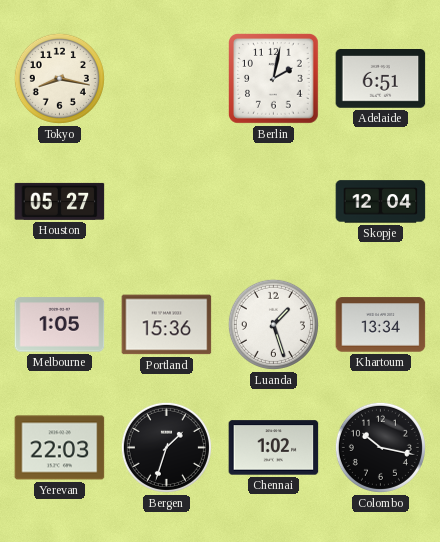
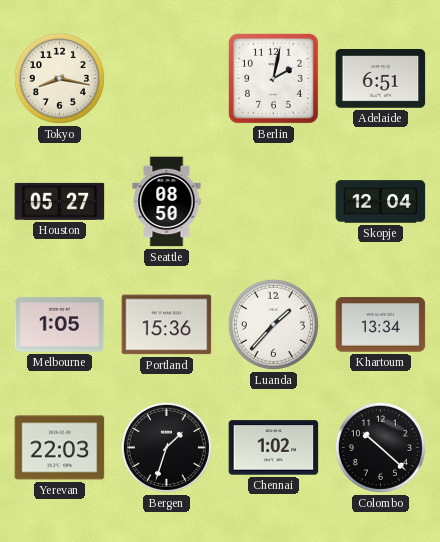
Seattle: none -> 08:50 (167, 202)
Luanda: 1:27 -> 1:37 (273, 324)
Colombo: 10:17 -> 10:22 (380, 447)
